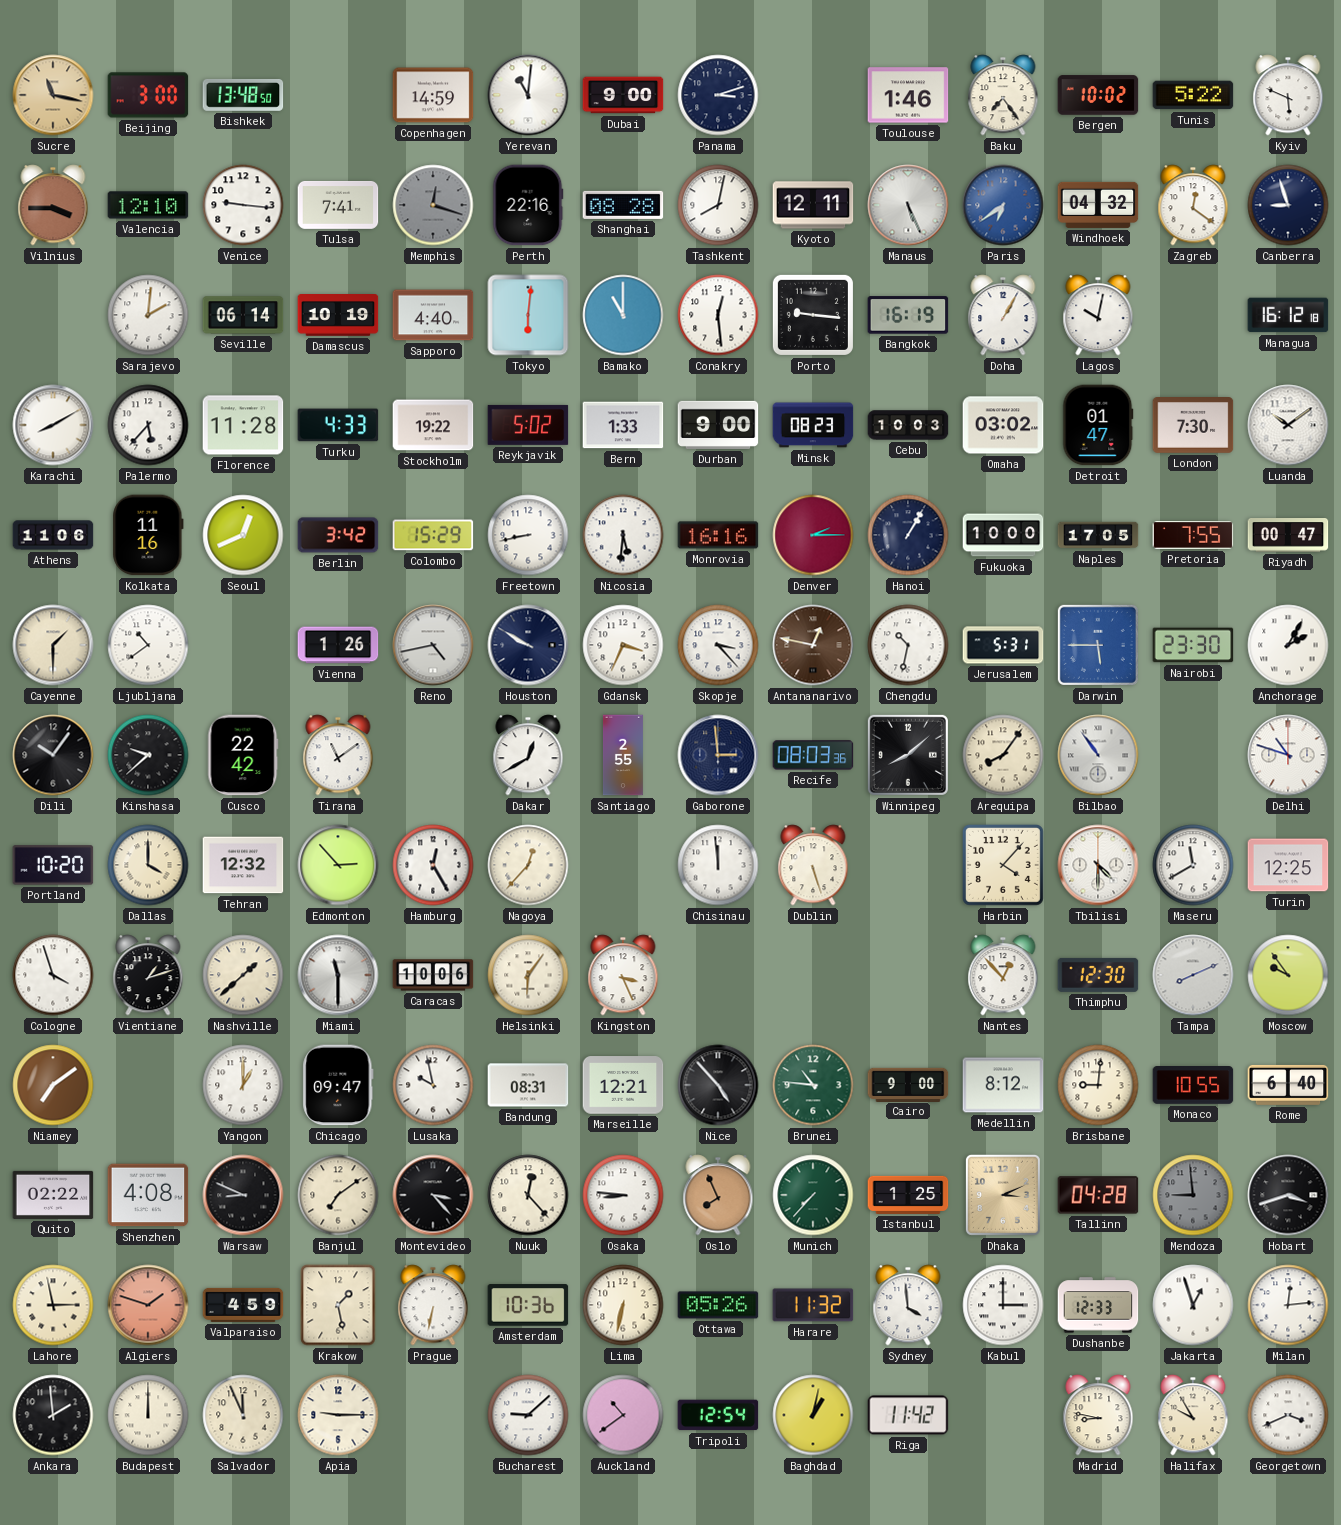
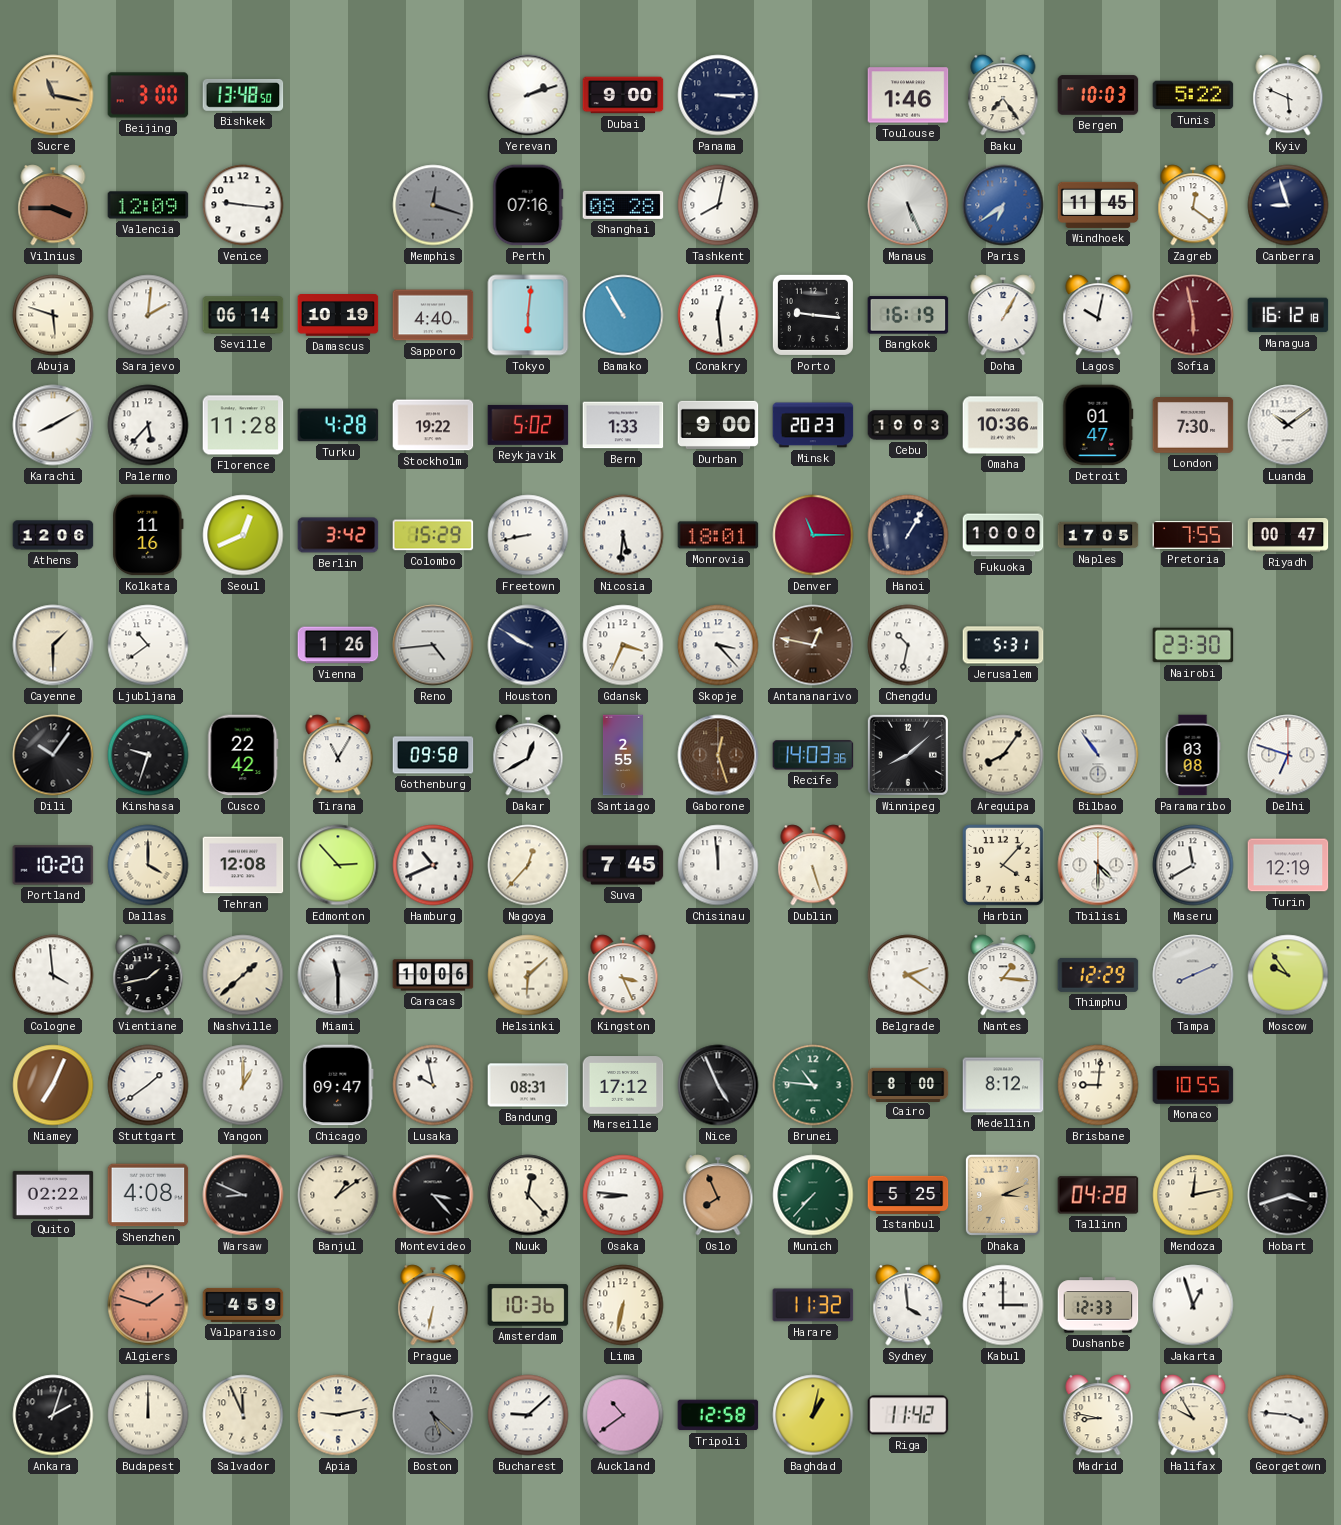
Copenhagen: 14:59 -> none (433, 95)
Yerevan: 11:01 -> 2:12 (528, 95)
Panama: 3:12 -> 3:15 (718, 95)
Bergen: 10:02 -> 10:03 (1098, 95)
Valencia: 12:10 -> 12:09 (148, 205)
Tulsa: 7:41 -> none (338, 205)
Perth: 22:16 -> 07:16 (528, 205)
Kyoto: 12:11 -> none (813, 205)
Windhoek: 04:32 -> 11:45 (1098, 205)
Abuja: none -> 5:48 (53, 315)
Bamako: 11:00 -> 10:55 (623, 315)
Sofia: none -> 5:58 (1193, 315)
Turku: 4:33 -> 4:28 (338, 425)
Minsk: 08:23 -> 20:23 (813, 425)
Omaha: 03:02 -> 10:36 (1003, 425)
Athens: 11:06 -> 12:06 (53, 535)
Monrovia: 16:16 -> 18:01 (718, 535)
Denver: 2:15 -> 11:15 (813, 535)
Reno: 4:43 -> 4:44 (433, 645)
Darwin: 5:45 -> none (1098, 645)
Anchorage: 2:05 -> none (1288, 645)
Kinshasa: 9:38 -> 9:33 (148, 755)
Tirana: 11:09 -> 11:05 (338, 755)
Gothenburg: none -> 09:58 (433, 755)
Gaborone: 2:59 -> 12:27 (718, 755)
Gaborone dial: navy -> brown (718, 755)
Recife: 08:03 -> 14:03 (813, 755)
Paramaribo: none -> 03:08 (1193, 755)
Delhi: 10:48 -> 6:48 (1288, 755)
Tehran: 12:32 -> 12:08 (243, 865)
Hamburg: 12:25 -> 10:41 (433, 865)
Suva: none -> 7:45 (623, 865)
Turin: 12:25 -> 12:19 (1288, 865)
Cologne: 3:57 -> 3:59 (53, 975)
Vientiane: 1:12 -> 1:43 (148, 975)
Helsinki: 6:06 -> 6:08 (528, 975)
Belgrade: none -> 2:21 (908, 975)
Nantes: 12:53 -> 1:16 (1003, 975)
Thimphu: 12:30 -> 12:29 (1098, 975)
Niamey: 7:09 -> 7:04 (53, 1085)
Stuttgart: none -> 1:39 (148, 1085)
Marseille: 12:21 -> 17:12 (623, 1085)
Nice: 4:53 -> 4:56 (718, 1085)
Cairo: 9:00 -> 8:00 (908, 1084)
Rome: 6:40 -> none (1288, 1085)
Banjul: 7:09 -> 1:09 (338, 1195)
Istanbul: 1:25 -> 5:25 (908, 1195)
Mendoza: 8:59 -> 12:13 (1193, 1195)
Mendoza dial: grey -> cream (1193, 1195)
Lahore: 2:58 -> none (53, 1305)
Krakow: 1:28 -> none (338, 1305)
Ottawa: 05:26 -> none (718, 1305)
Milan: 12:14 -> none (1288, 1305)
Ankara: 1:59 -> 2:03 (53, 1415)
Apia: 9:15 -> 9:13 (338, 1415)
Boston: none -> 5:22 (433, 1415)
Tripoli: 12:54 -> 12:58 (718, 1415)
Georgetown: 3:41 -> 3:46 (1288, 1415)
